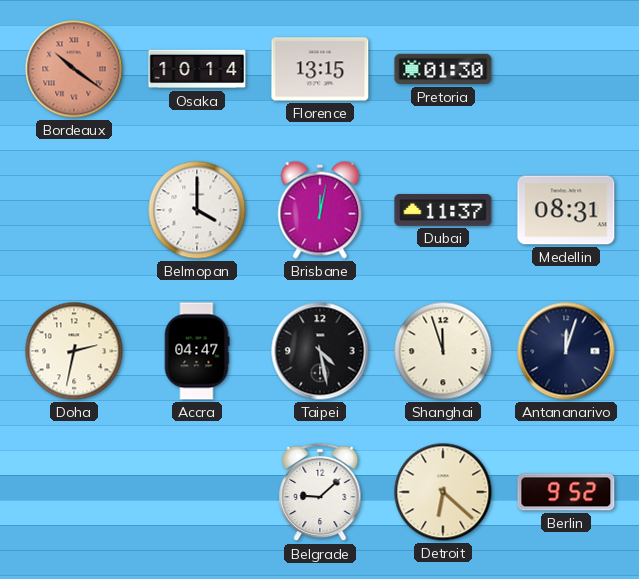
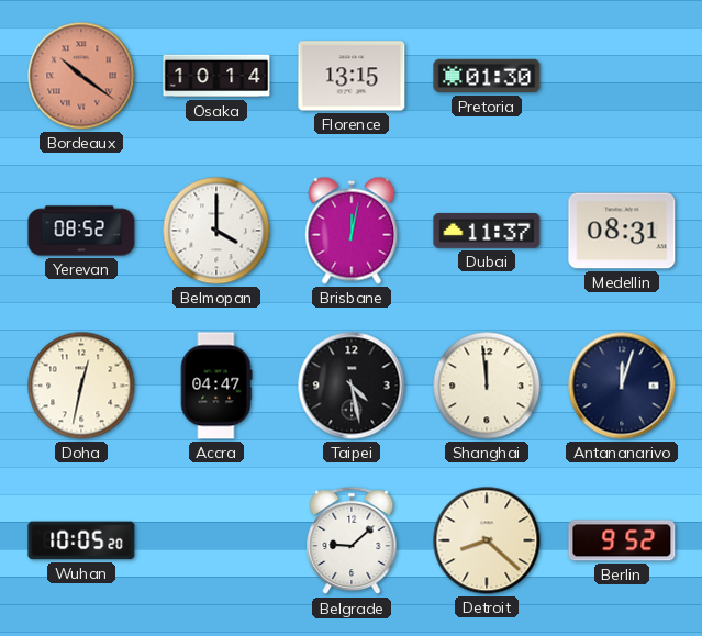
Yerevan: none -> 08:52 (81, 231)
Doha: 2:32 -> 12:32 (81, 386)
Shanghai: 11:57 -> 11:59 (487, 386)
Wuhan: none -> 10:05 (81, 540)
Detroit: 6:22 -> 8:22 (487, 540)
